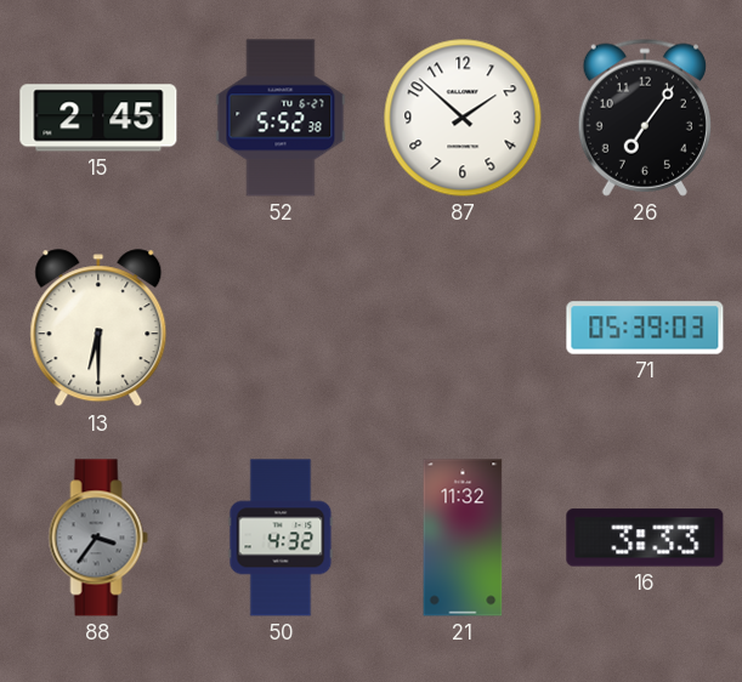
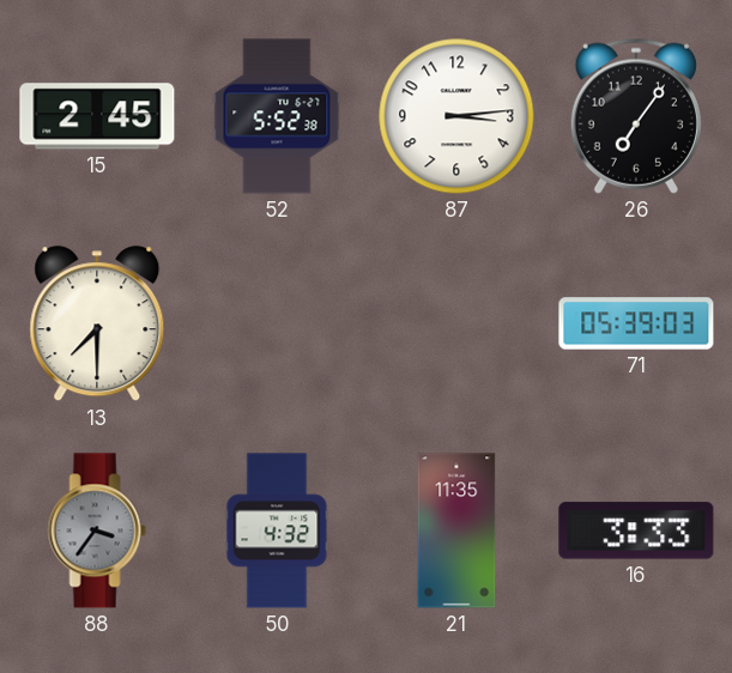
87: 1:52 -> 3:14 (456, 116)
13: 6:30 -> 7:30 (97, 325)
21: 11:32 -> 11:35 (456, 530)
